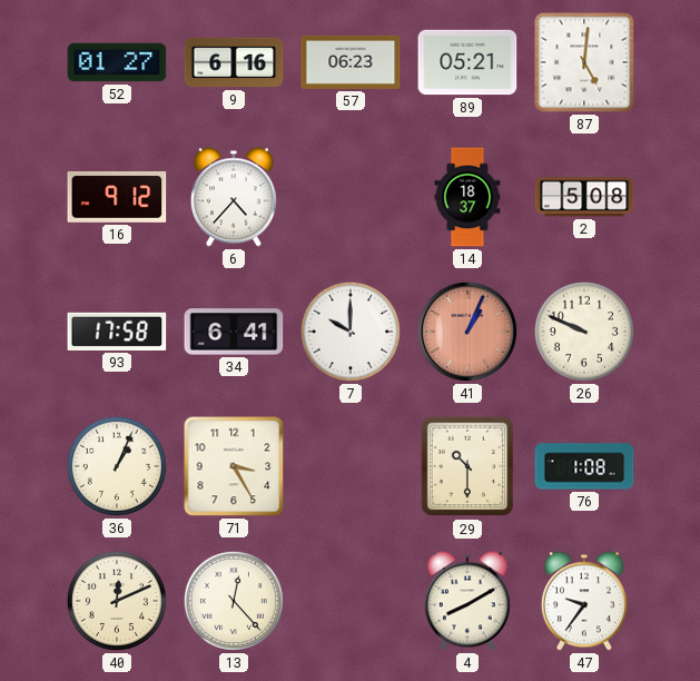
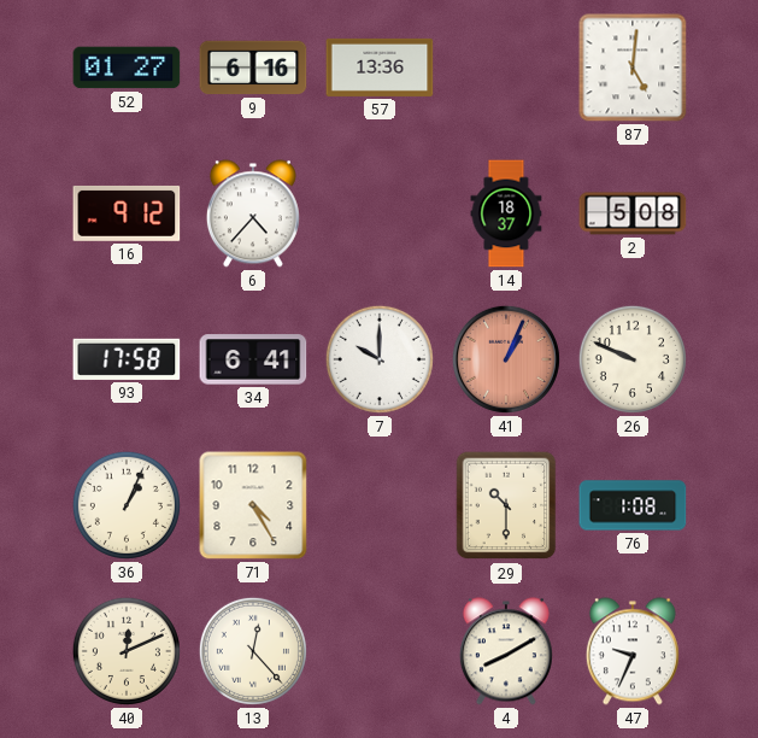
57: 06:23 -> 13:36 (380, 68)
89: 05:21 -> none (467, 62)
71: 3:25 -> 4:25 (253, 505)
47: 9:36 -> 9:34 (633, 651)
